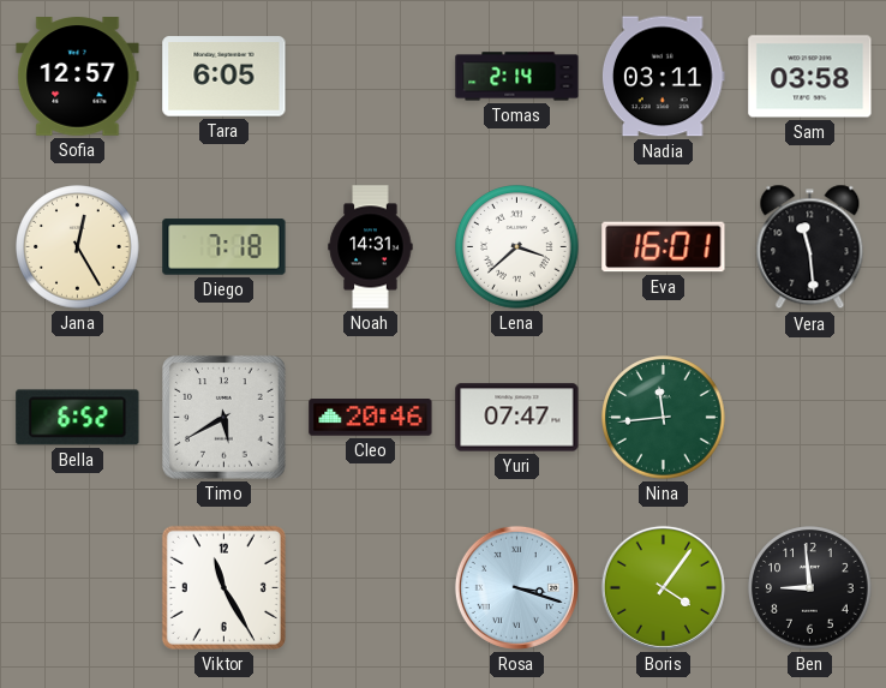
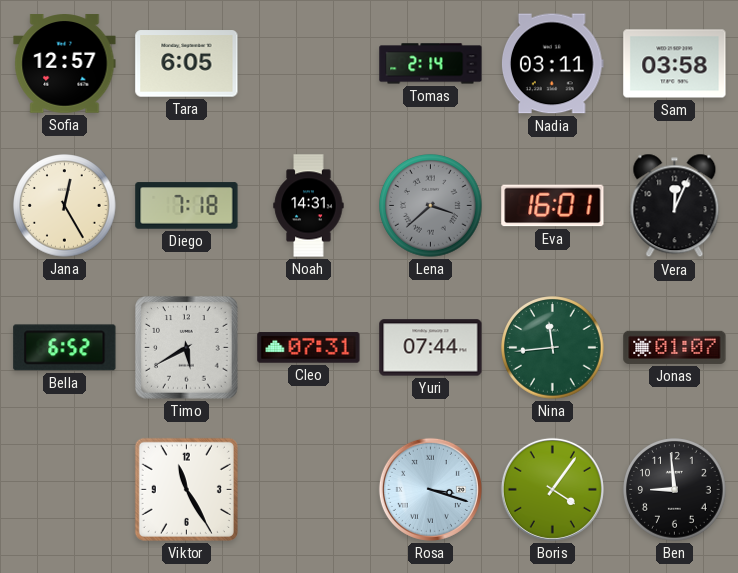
Lena dial: white -> grey (431, 206)
Vera: 11:29 -> 12:04 (675, 206)
Cleo: 20:46 -> 07:31 (309, 348)
Yuri: 07:47 -> 07:44 (431, 348)
Jonas: none -> 01:07 (675, 347)
